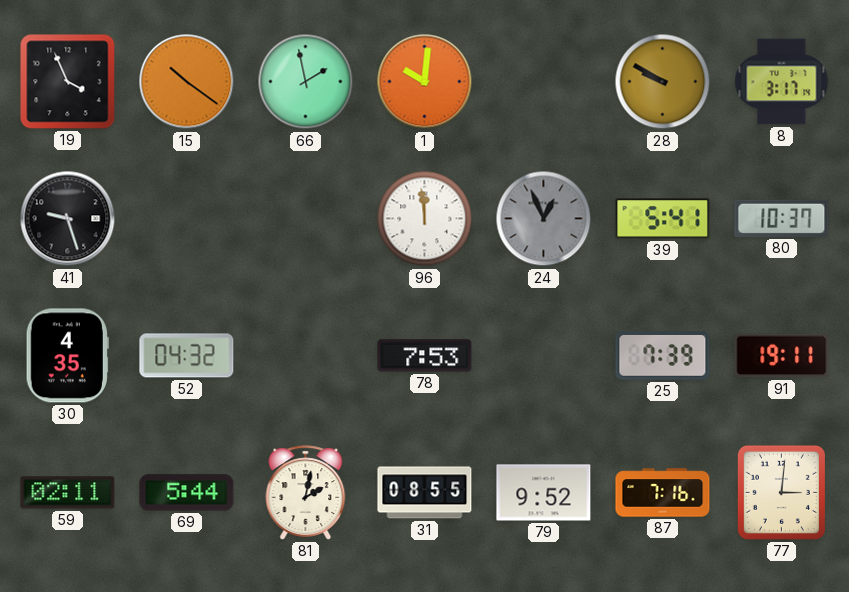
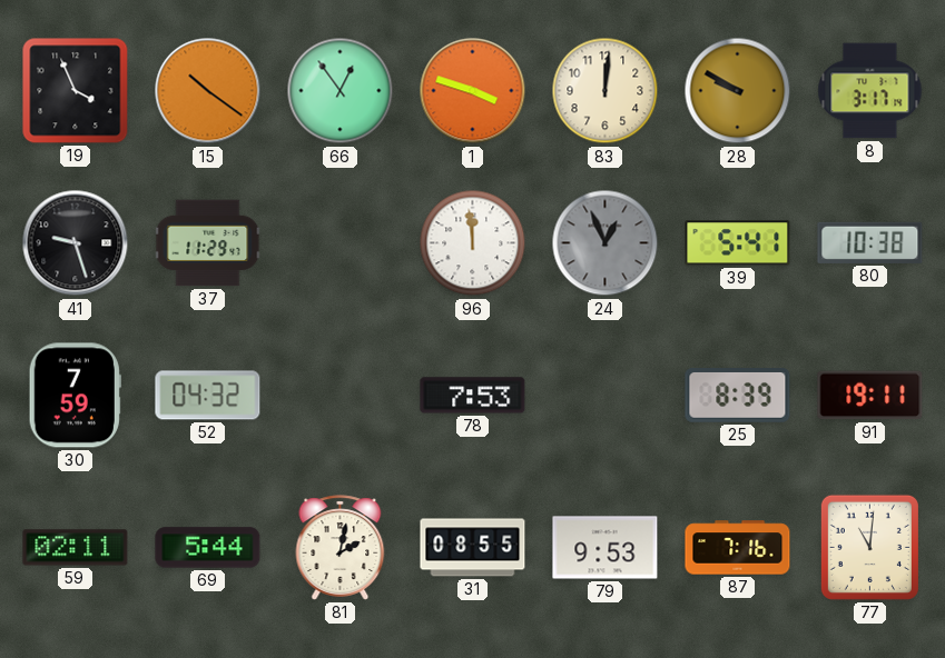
66: 1:58 -> 12:54 (341, 91)
1: 10:01 -> 3:48 (473, 91)
83: none -> 12:01 (606, 91)
37: none -> 11:29 (208, 243)
80: 10:37 -> 10:38 (870, 242)
30: 4:35 -> 7:59 (75, 396)
25: 7:39 -> 8:39 (738, 396)
79: 9:52 -> 9:53 (606, 548)
77: 3:01 -> 11:01 (869, 547)
